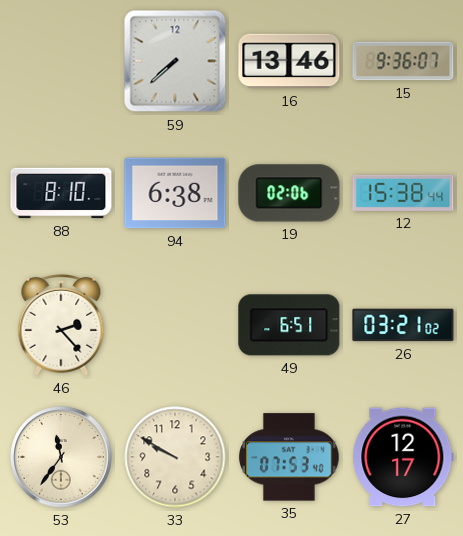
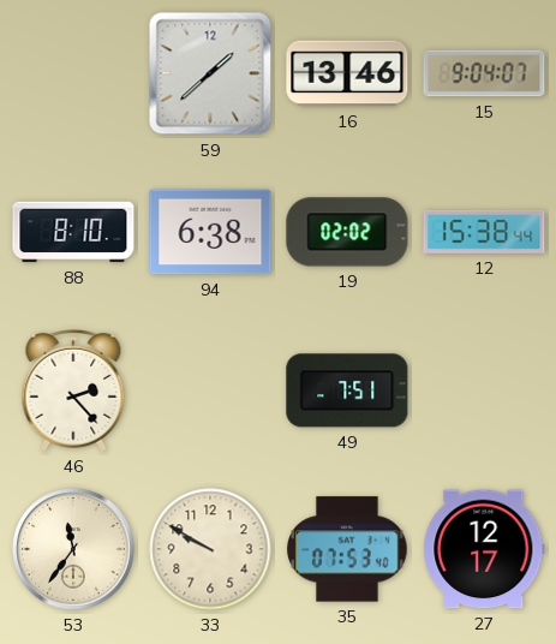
59: 7:38 -> 1:38 (210, 73)
15: 9:36 -> 9:04 (484, 73)
19: 02:06 -> 02:02 (347, 232)
49: 6:51 -> 7:51 (347, 390)
26: 03:21 -> none (403, 325)
